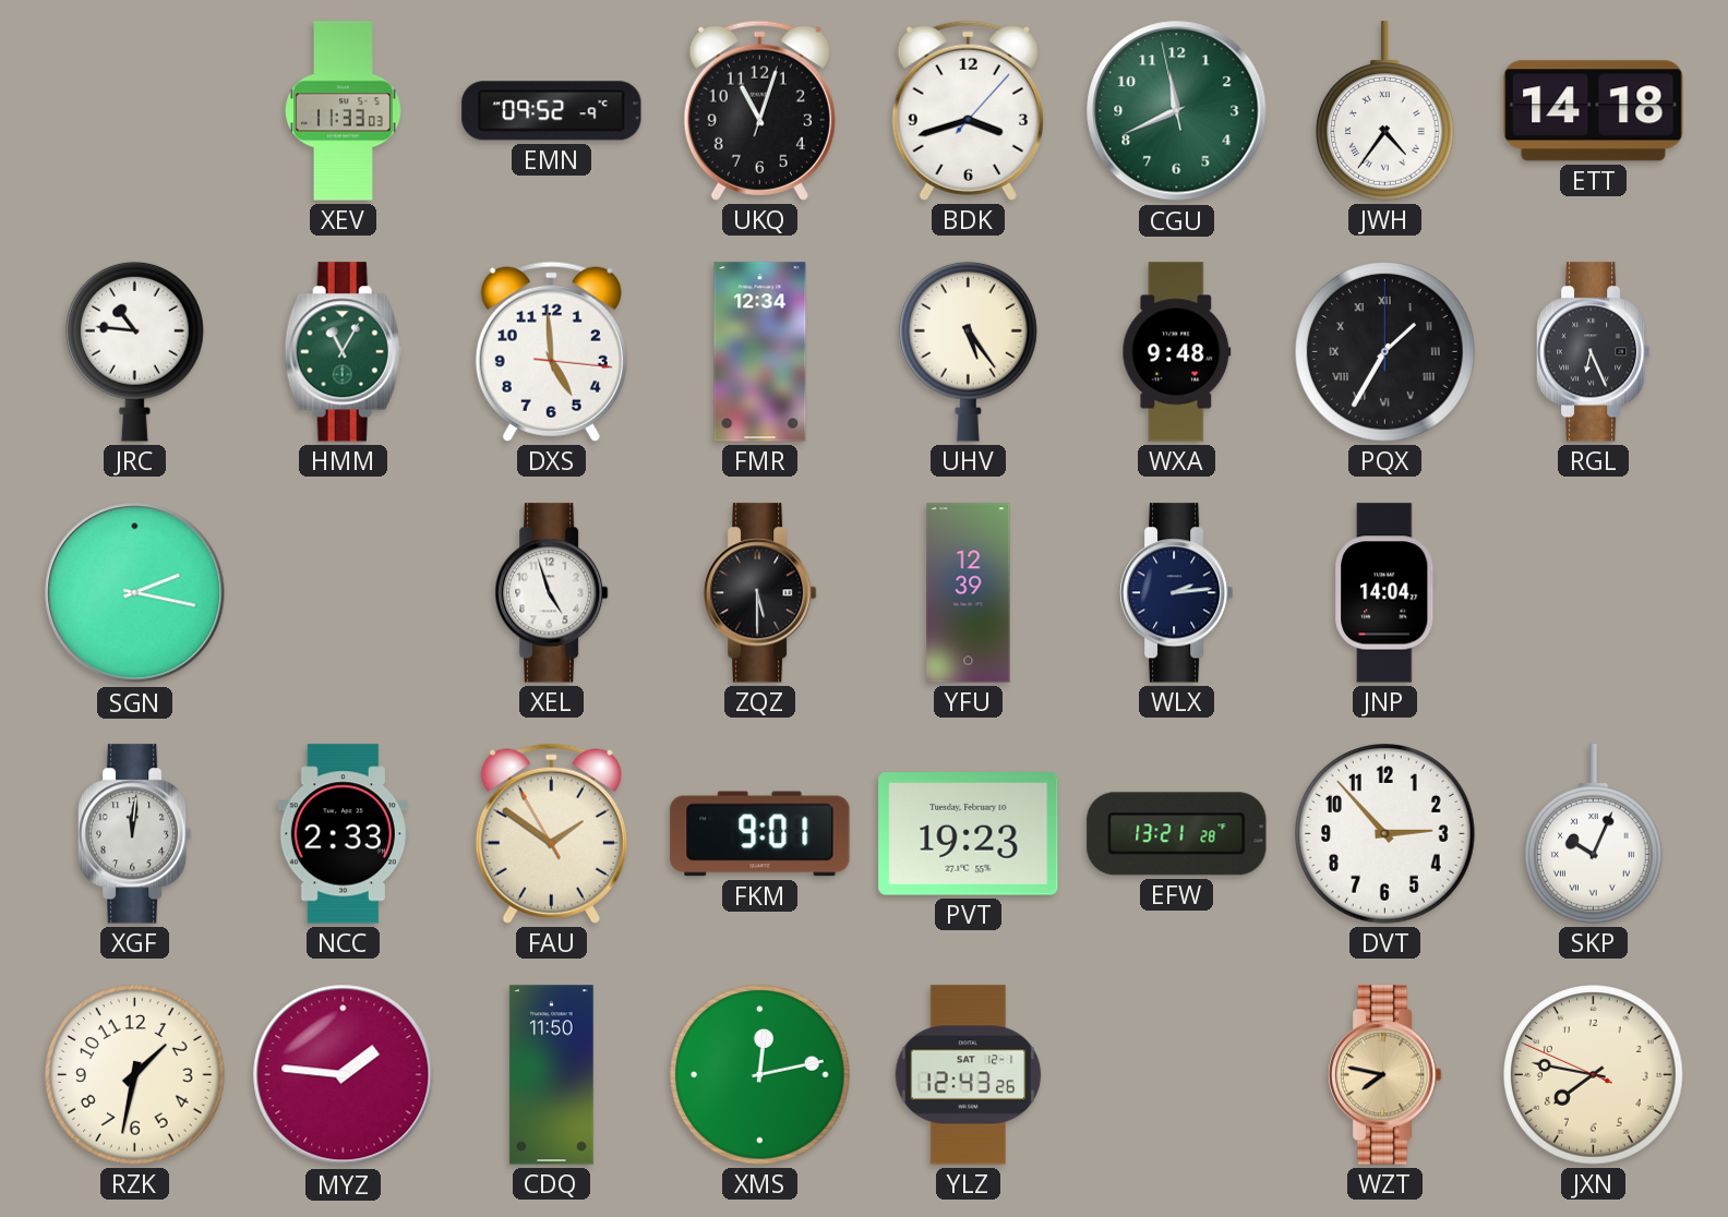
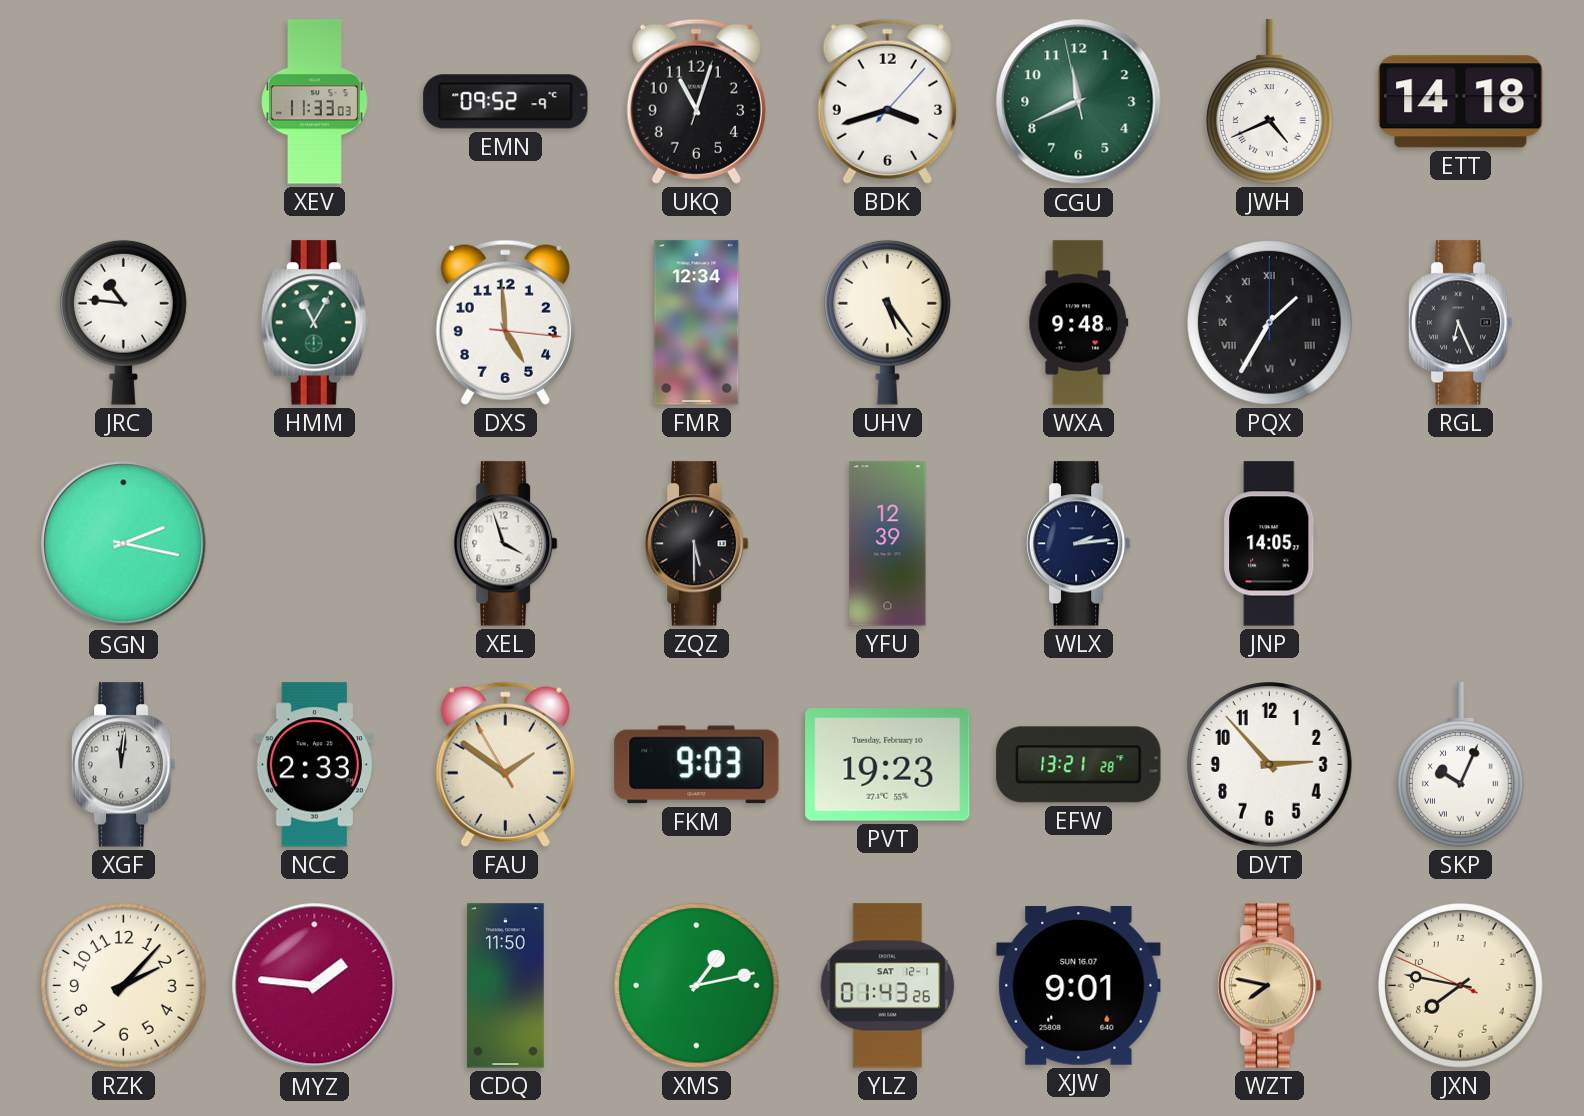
JWH: 4:36 -> 4:41 (1270, 102)
XEL: 4:57 -> 3:57 (506, 544)
JNP: 14:04 -> 14:05 (1270, 544)
FKM: 9:01 -> 9:03 (697, 765)
RZK: 1:32 -> 2:07 (124, 986)
XMS: 12:13 -> 1:13 (697, 986)
YLZ: 12:43 -> 01:43 (888, 986)
XJW: none -> 9:01 (1079, 986)
